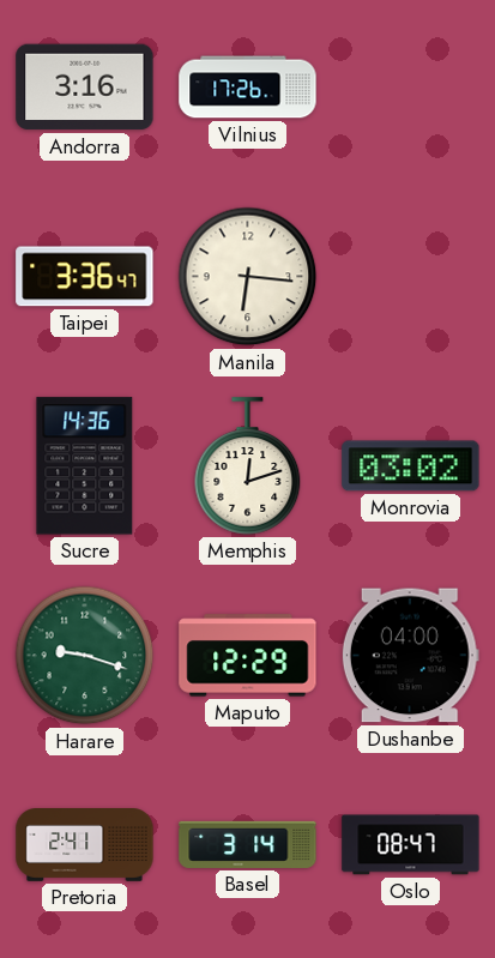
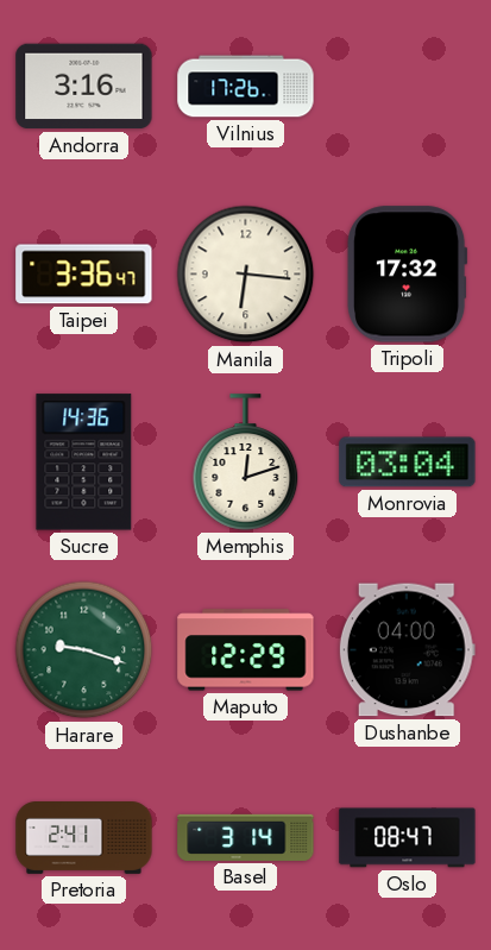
Tripoli: none -> 17:32 (408, 275)
Monrovia: 03:02 -> 03:04 (408, 463)
